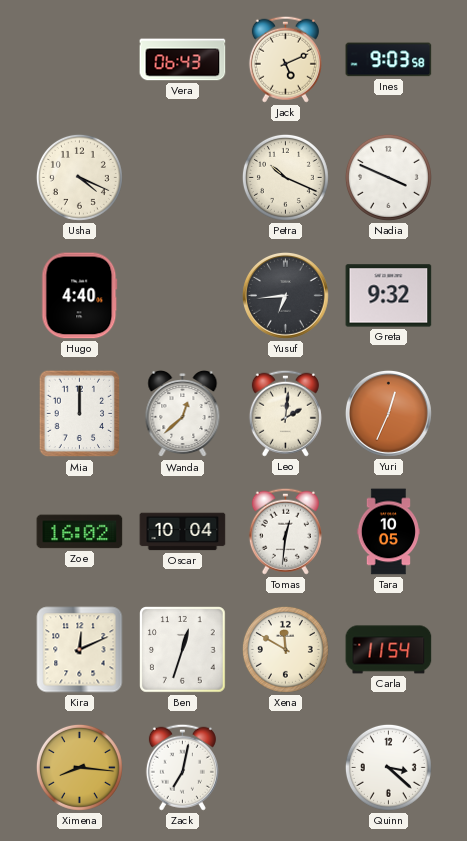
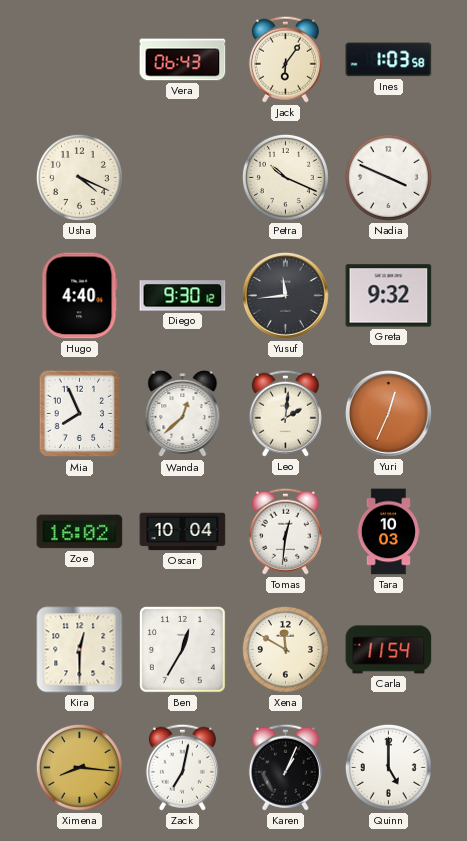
Jack: 5:11 -> 6:06 (285, 59)
Ines: 9:03 -> 1:03 (389, 60)
Diego: none -> 9:30 (183, 296)
Yusuf: 6:44 -> 11:44 (285, 295)
Mia: 12:00 -> 7:56 (80, 414)
Tara: 10:05 -> 10:03 (388, 532)
Kira: 12:11 -> 12:30 (80, 650)
Ben: 12:33 -> 12:35 (183, 650)
Karen: none -> 1:04 (285, 767)
Quinn: 3:22 -> 5:00 (388, 767)
